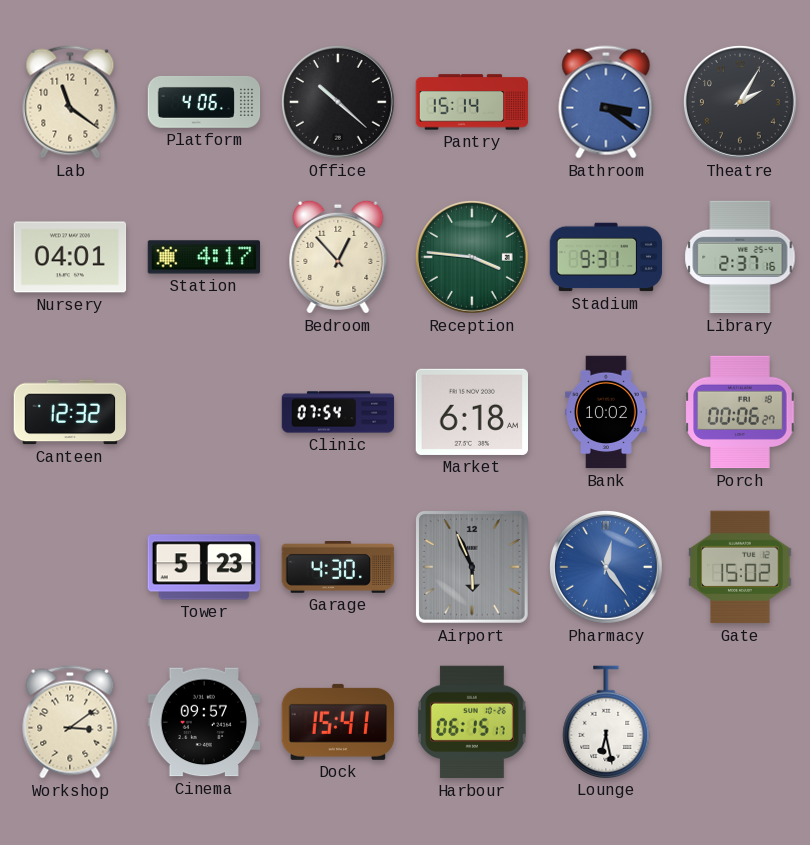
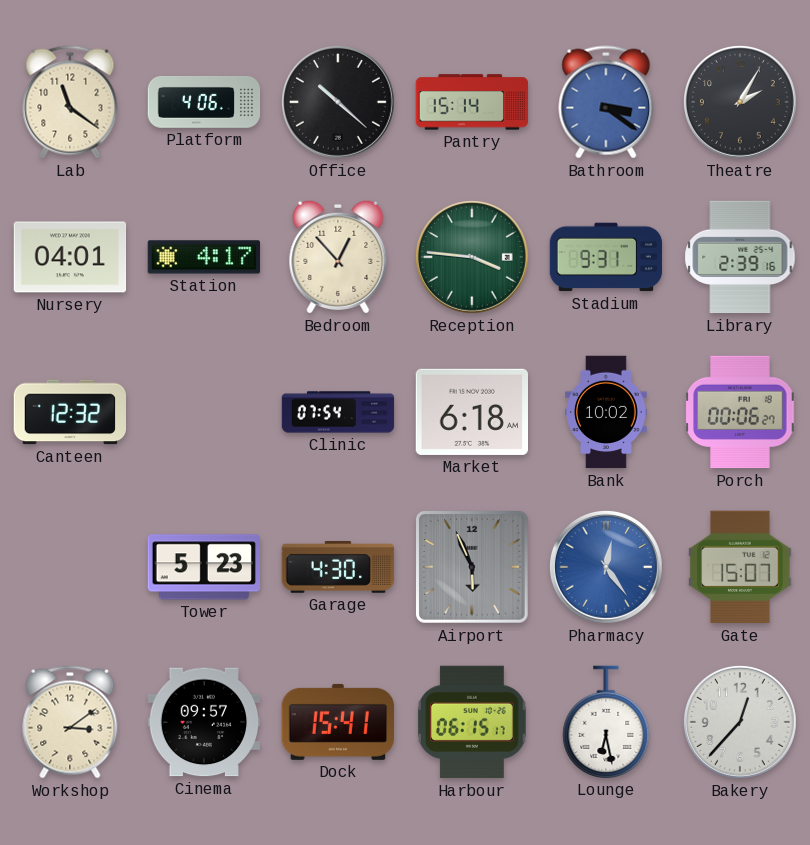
Library: 2:37 -> 2:39 (740, 257)
Gate: 15:02 -> 15:07 (740, 567)
Bakery: none -> 12:37 (740, 722)
